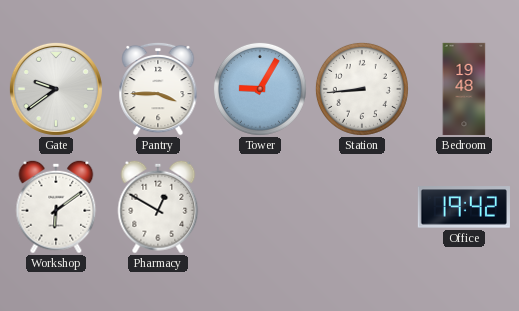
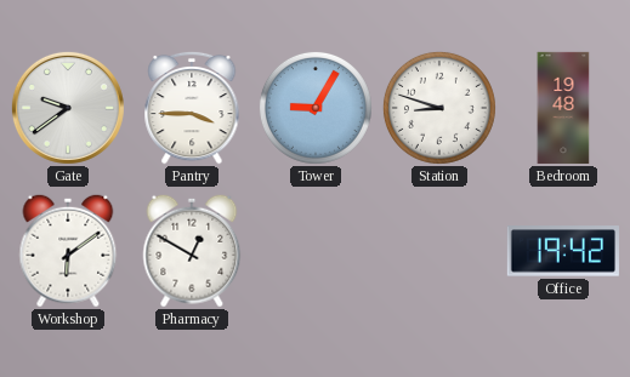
Station: 8:44 -> 8:48 (439, 108)
